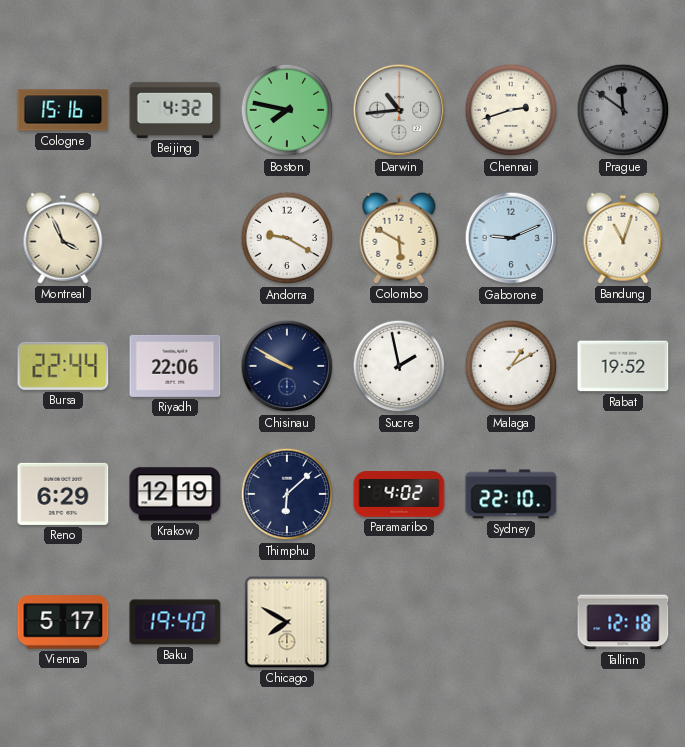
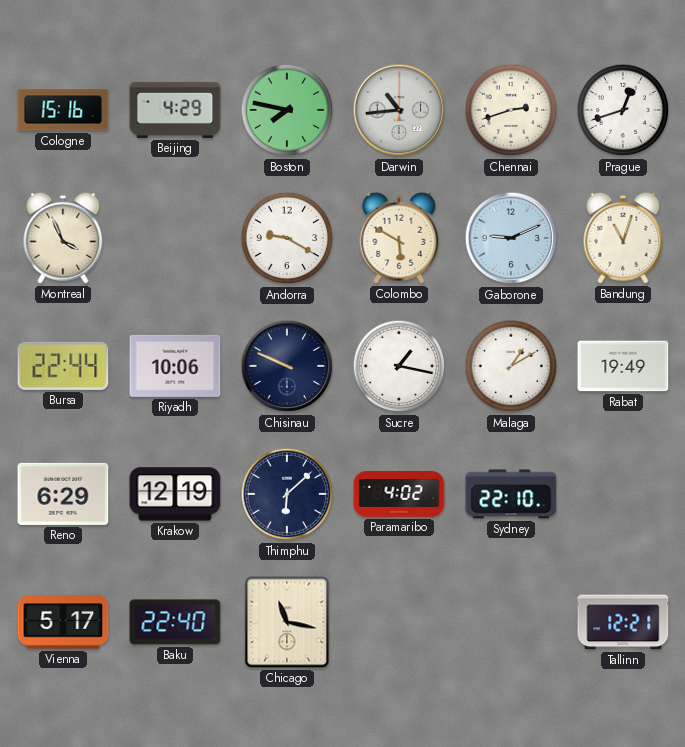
Beijing: 4:32 -> 4:29 (175, 110)
Prague: 11:51 -> 12:42 (623, 110)
Prague dial: grey -> white (623, 110)
Riyadh: 22:06 -> 10:06 (175, 366)
Chisinau: 9:50 -> 9:49 (287, 366)
Sucre: 1:58 -> 1:17 (399, 366)
Rabat: 19:52 -> 19:49 (623, 366)
Baku: 19:40 -> 22:40 (175, 622)
Chicago: 7:50 -> 11:17 (287, 622)
Tallinn: 12:18 -> 12:21 (623, 622)
